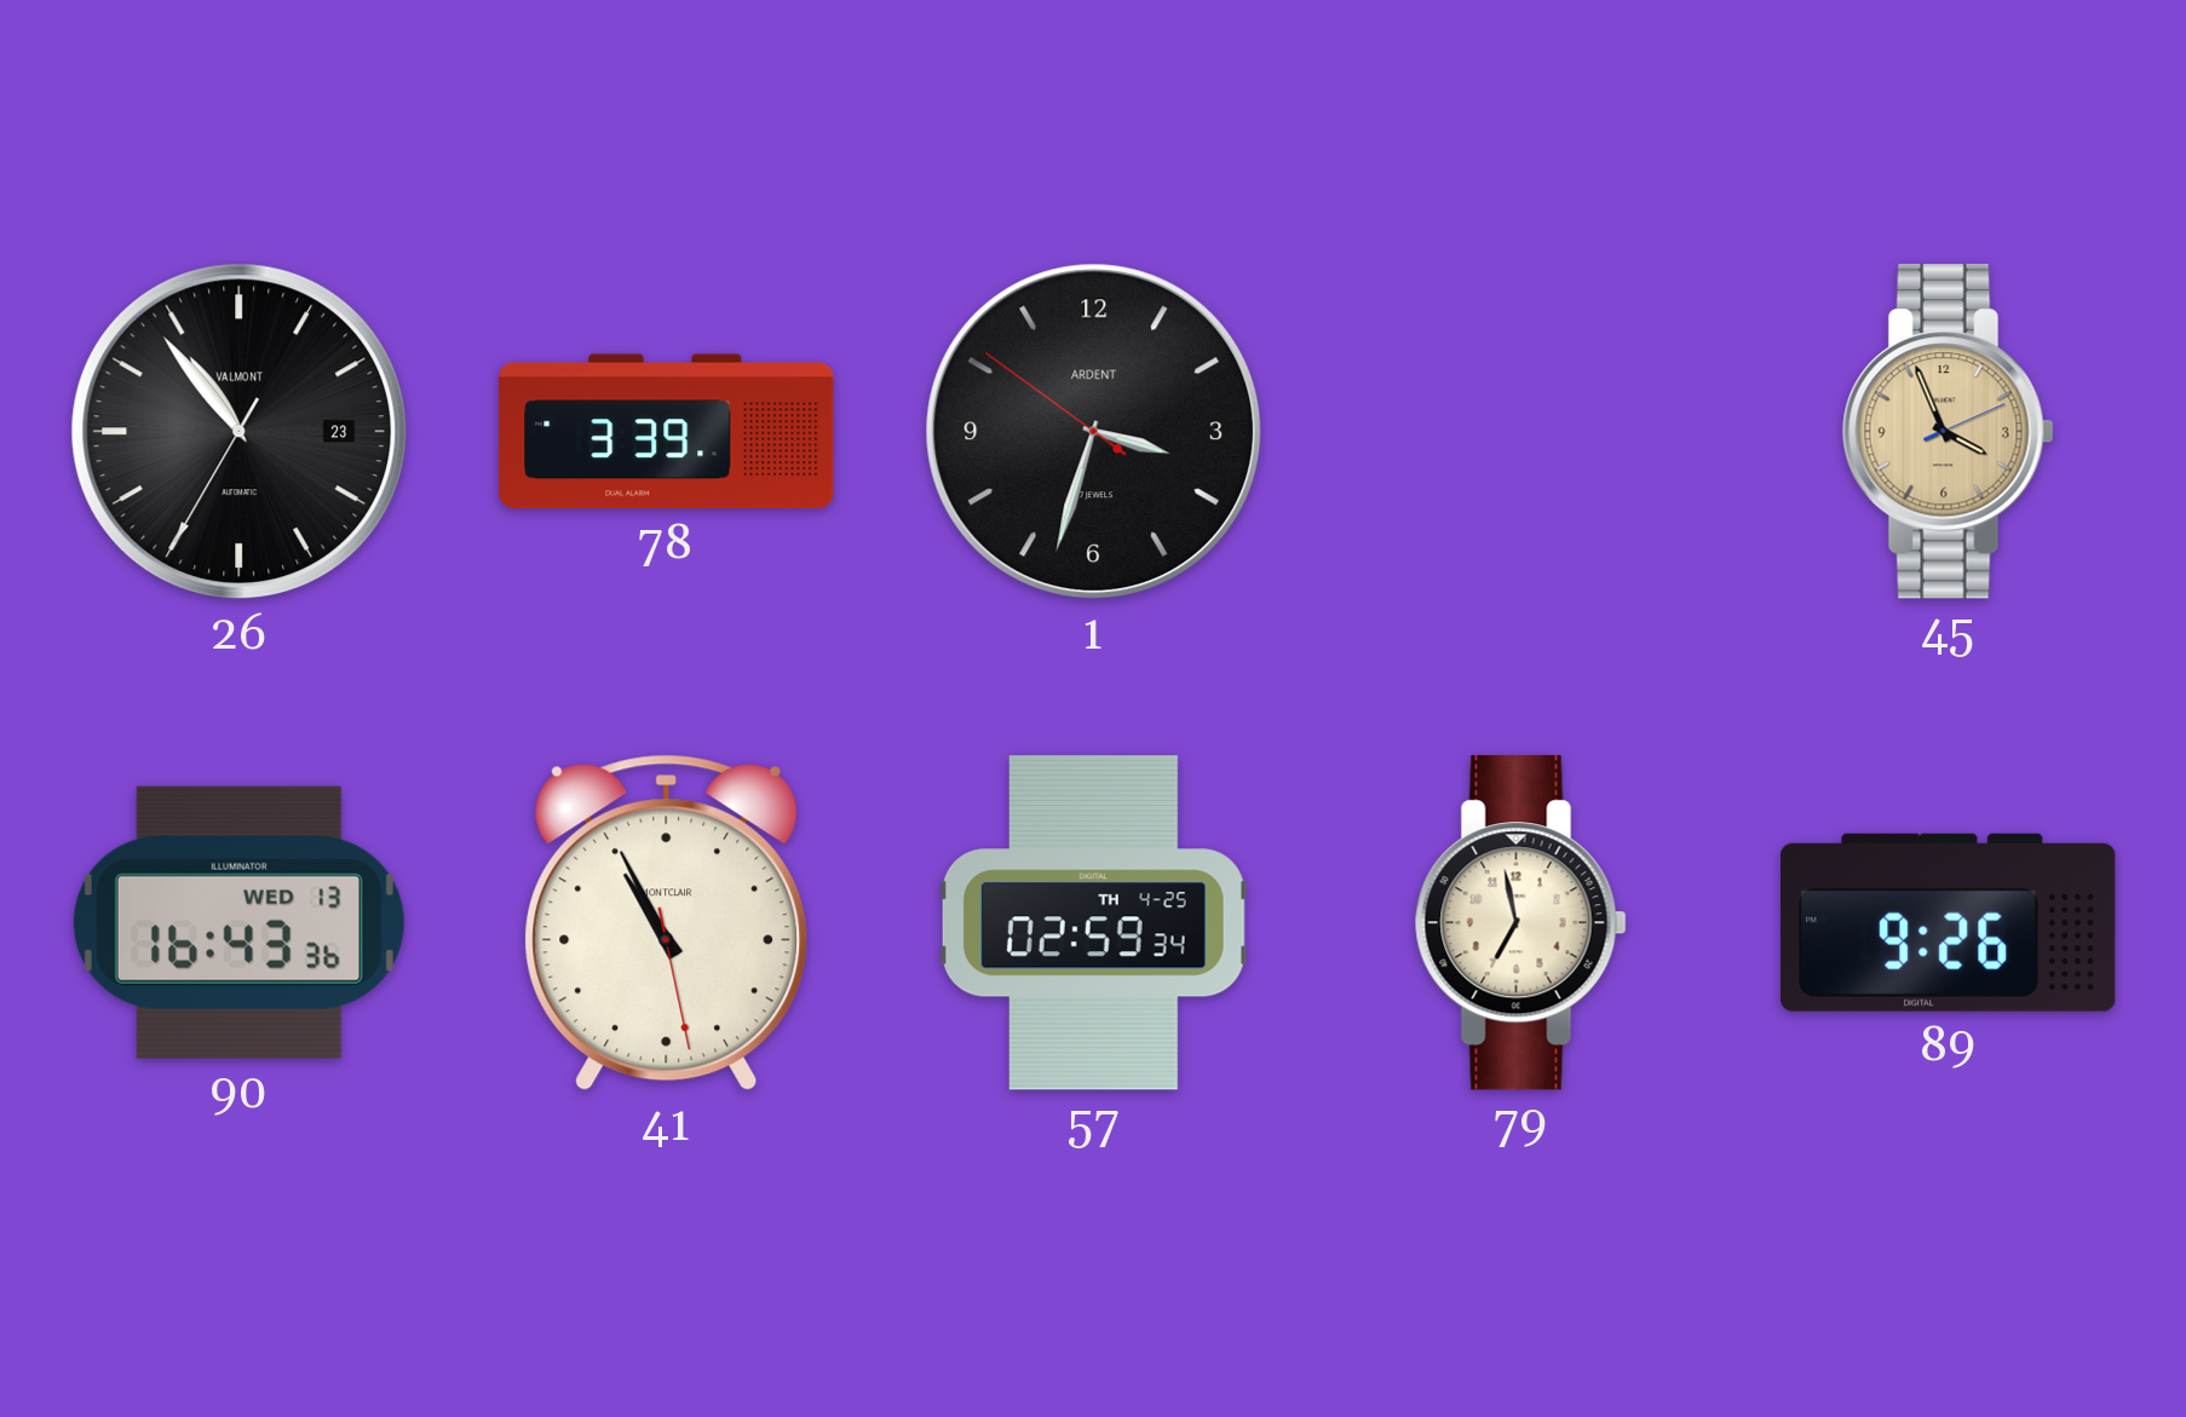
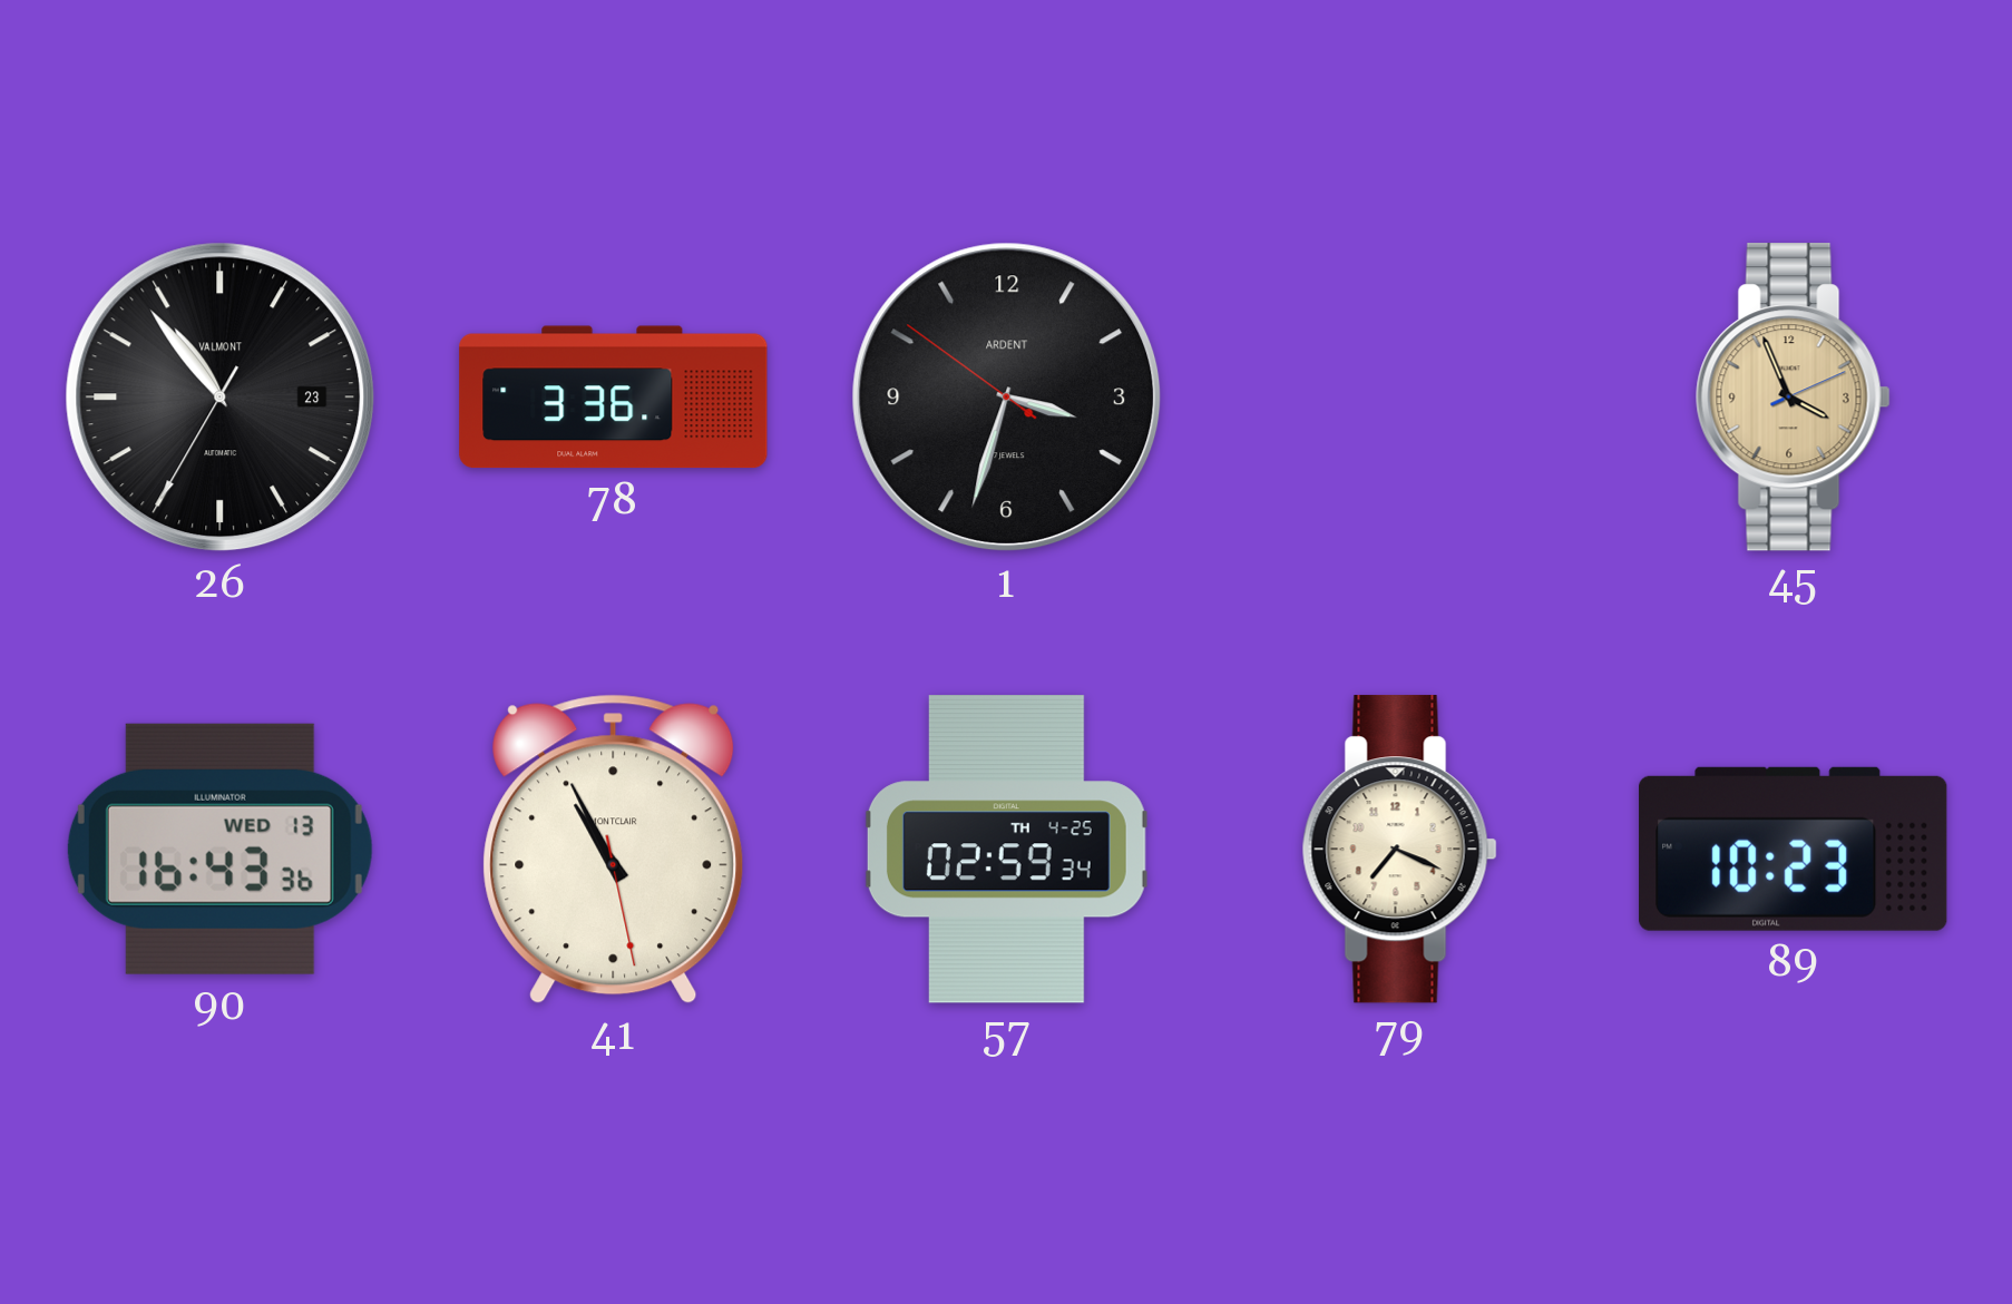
78: 3:39 -> 3:36 (614, 398)
79: 6:58 -> 7:19 (1399, 850)
89: 9:26 -> 10:23 (1794, 849)
